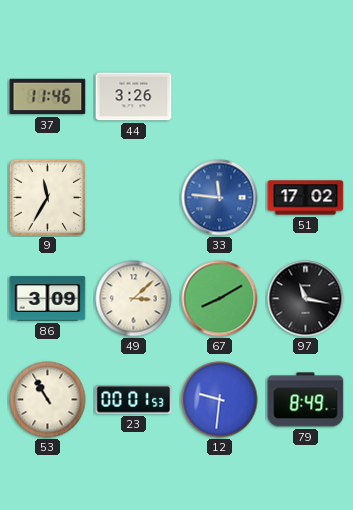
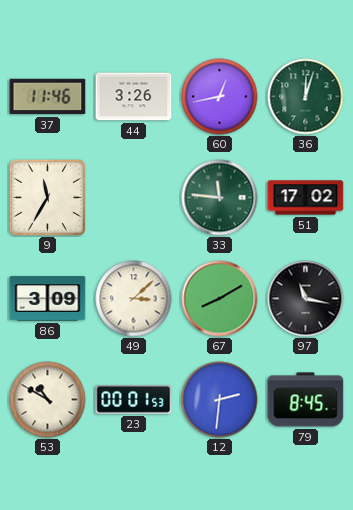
60: none -> 12:43 (220, 97)
36: none -> 12:03 (306, 97)
33 dial: blue -> green (220, 198)
53: 10:55 -> 10:50 (48, 400)
12: 9:31 -> 2:31 (220, 400)
79: 8:49 -> 8:45 (306, 400)
